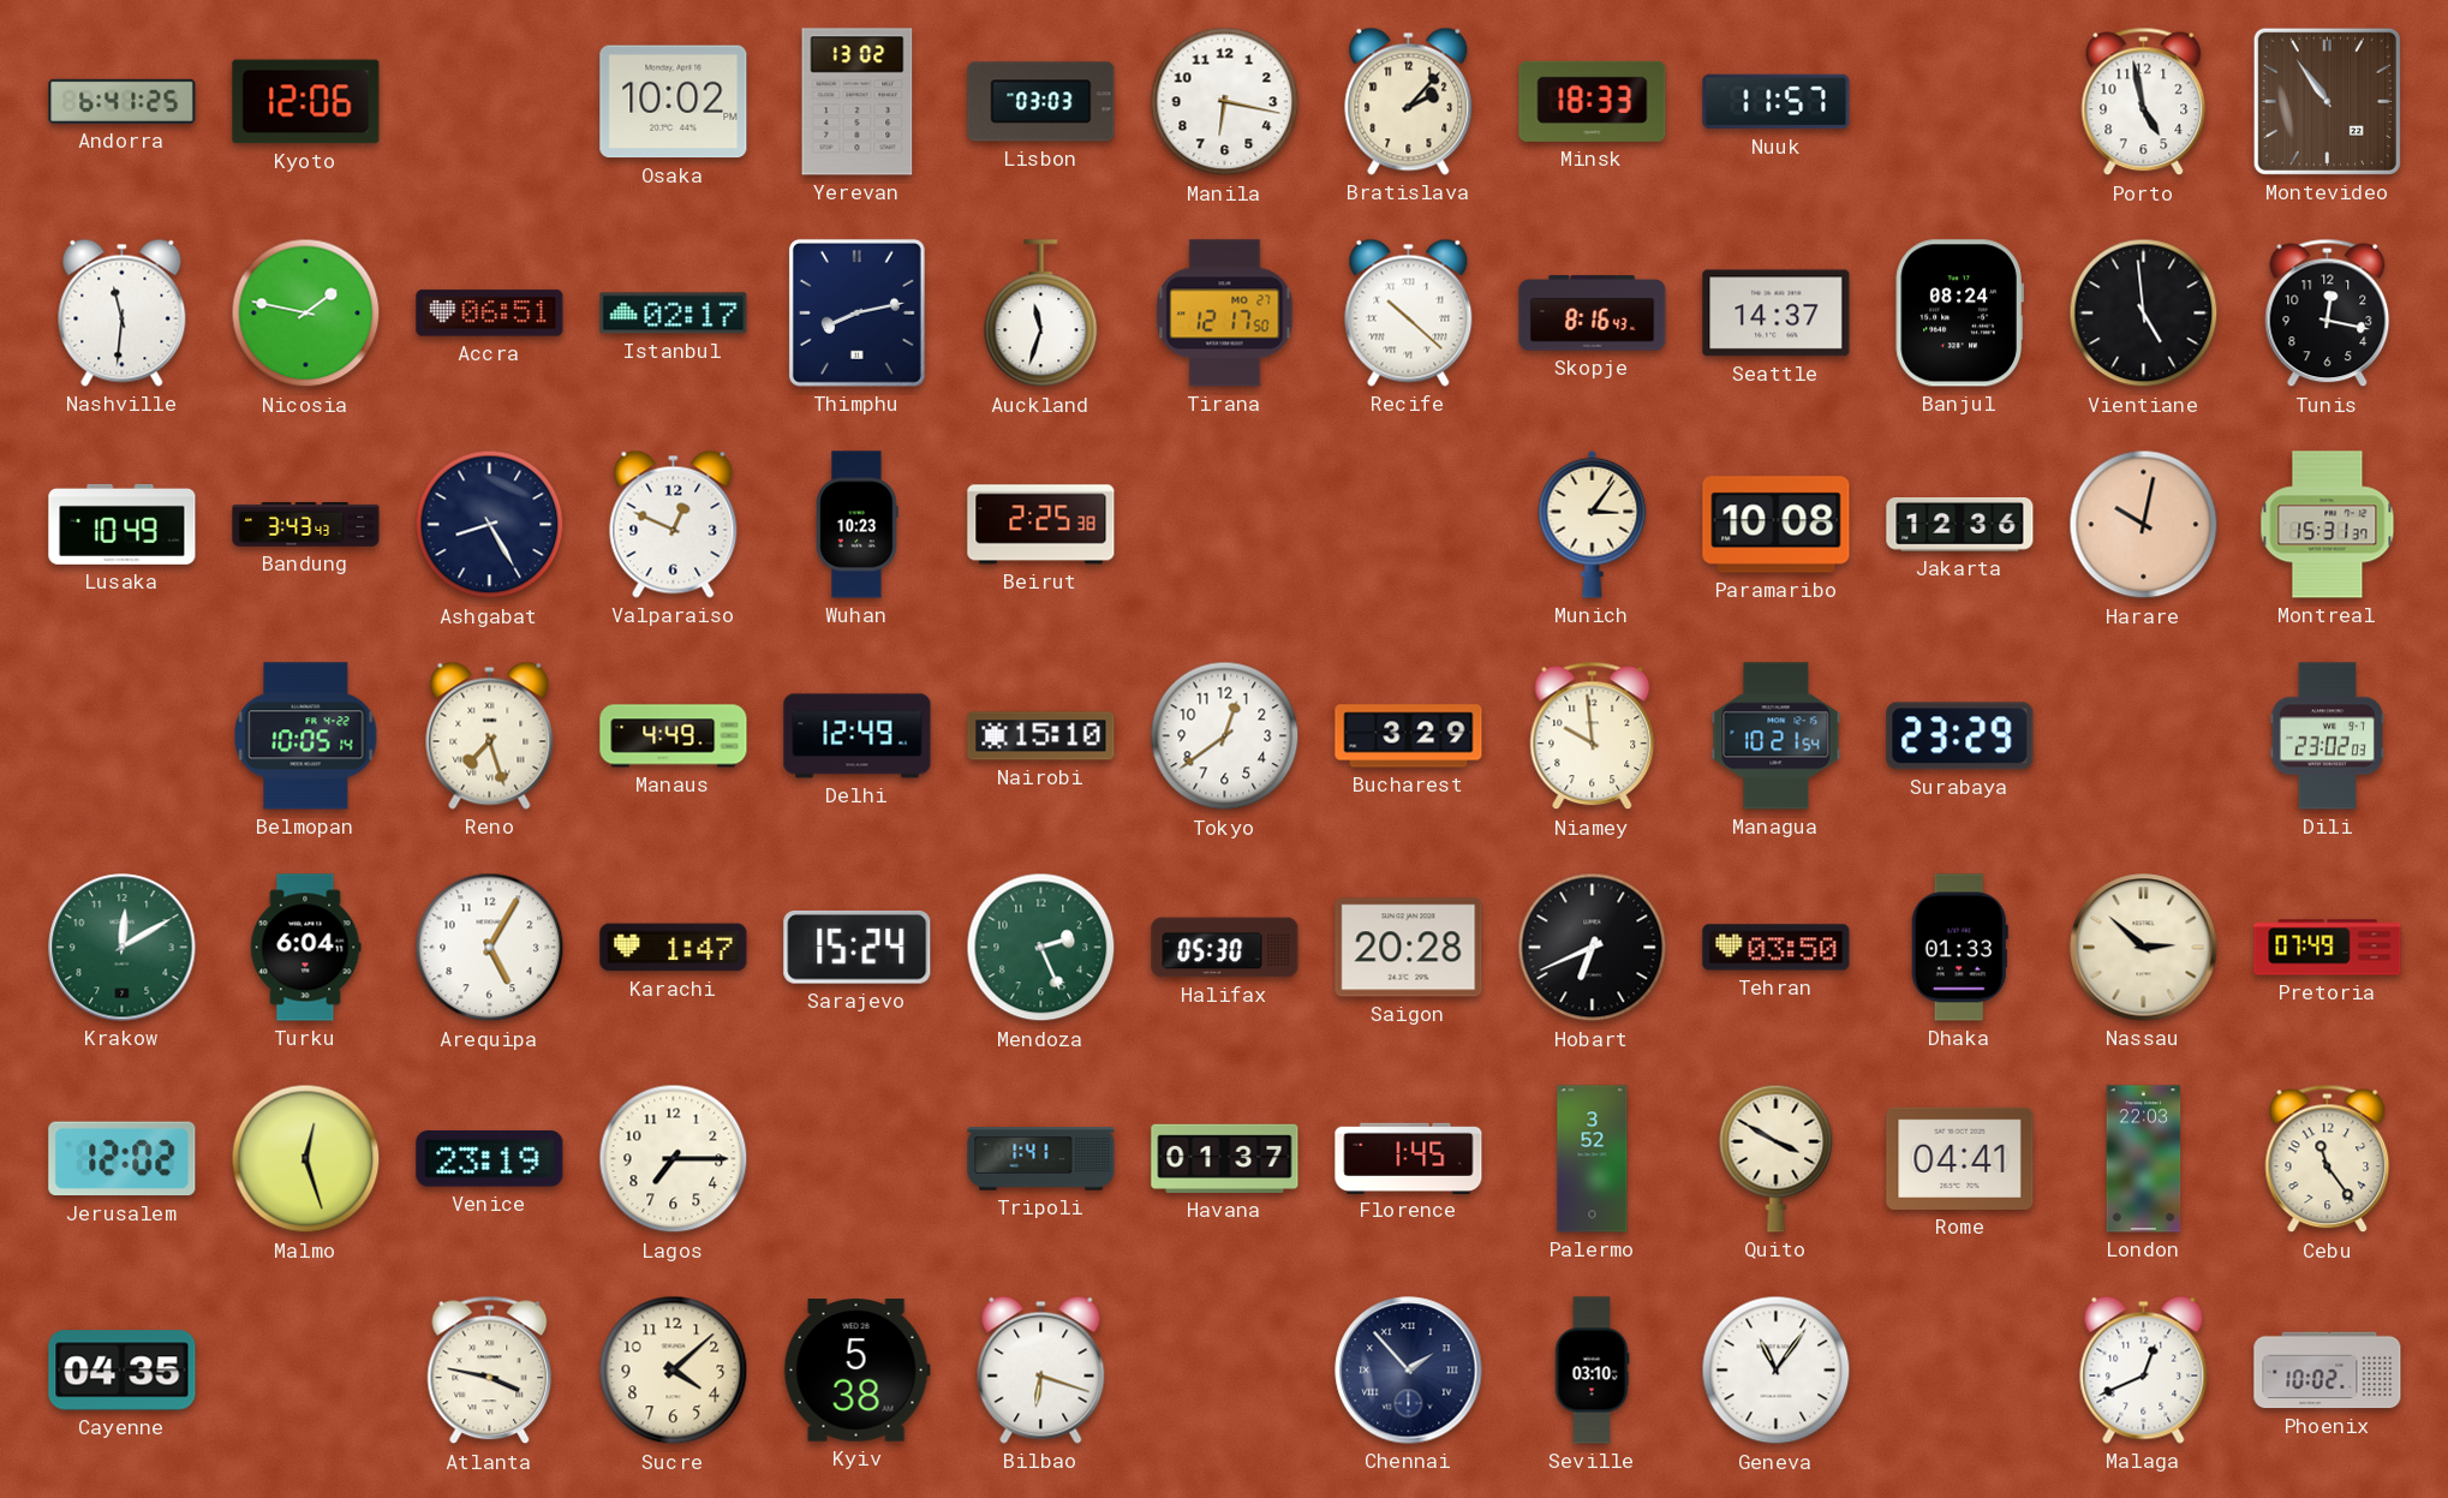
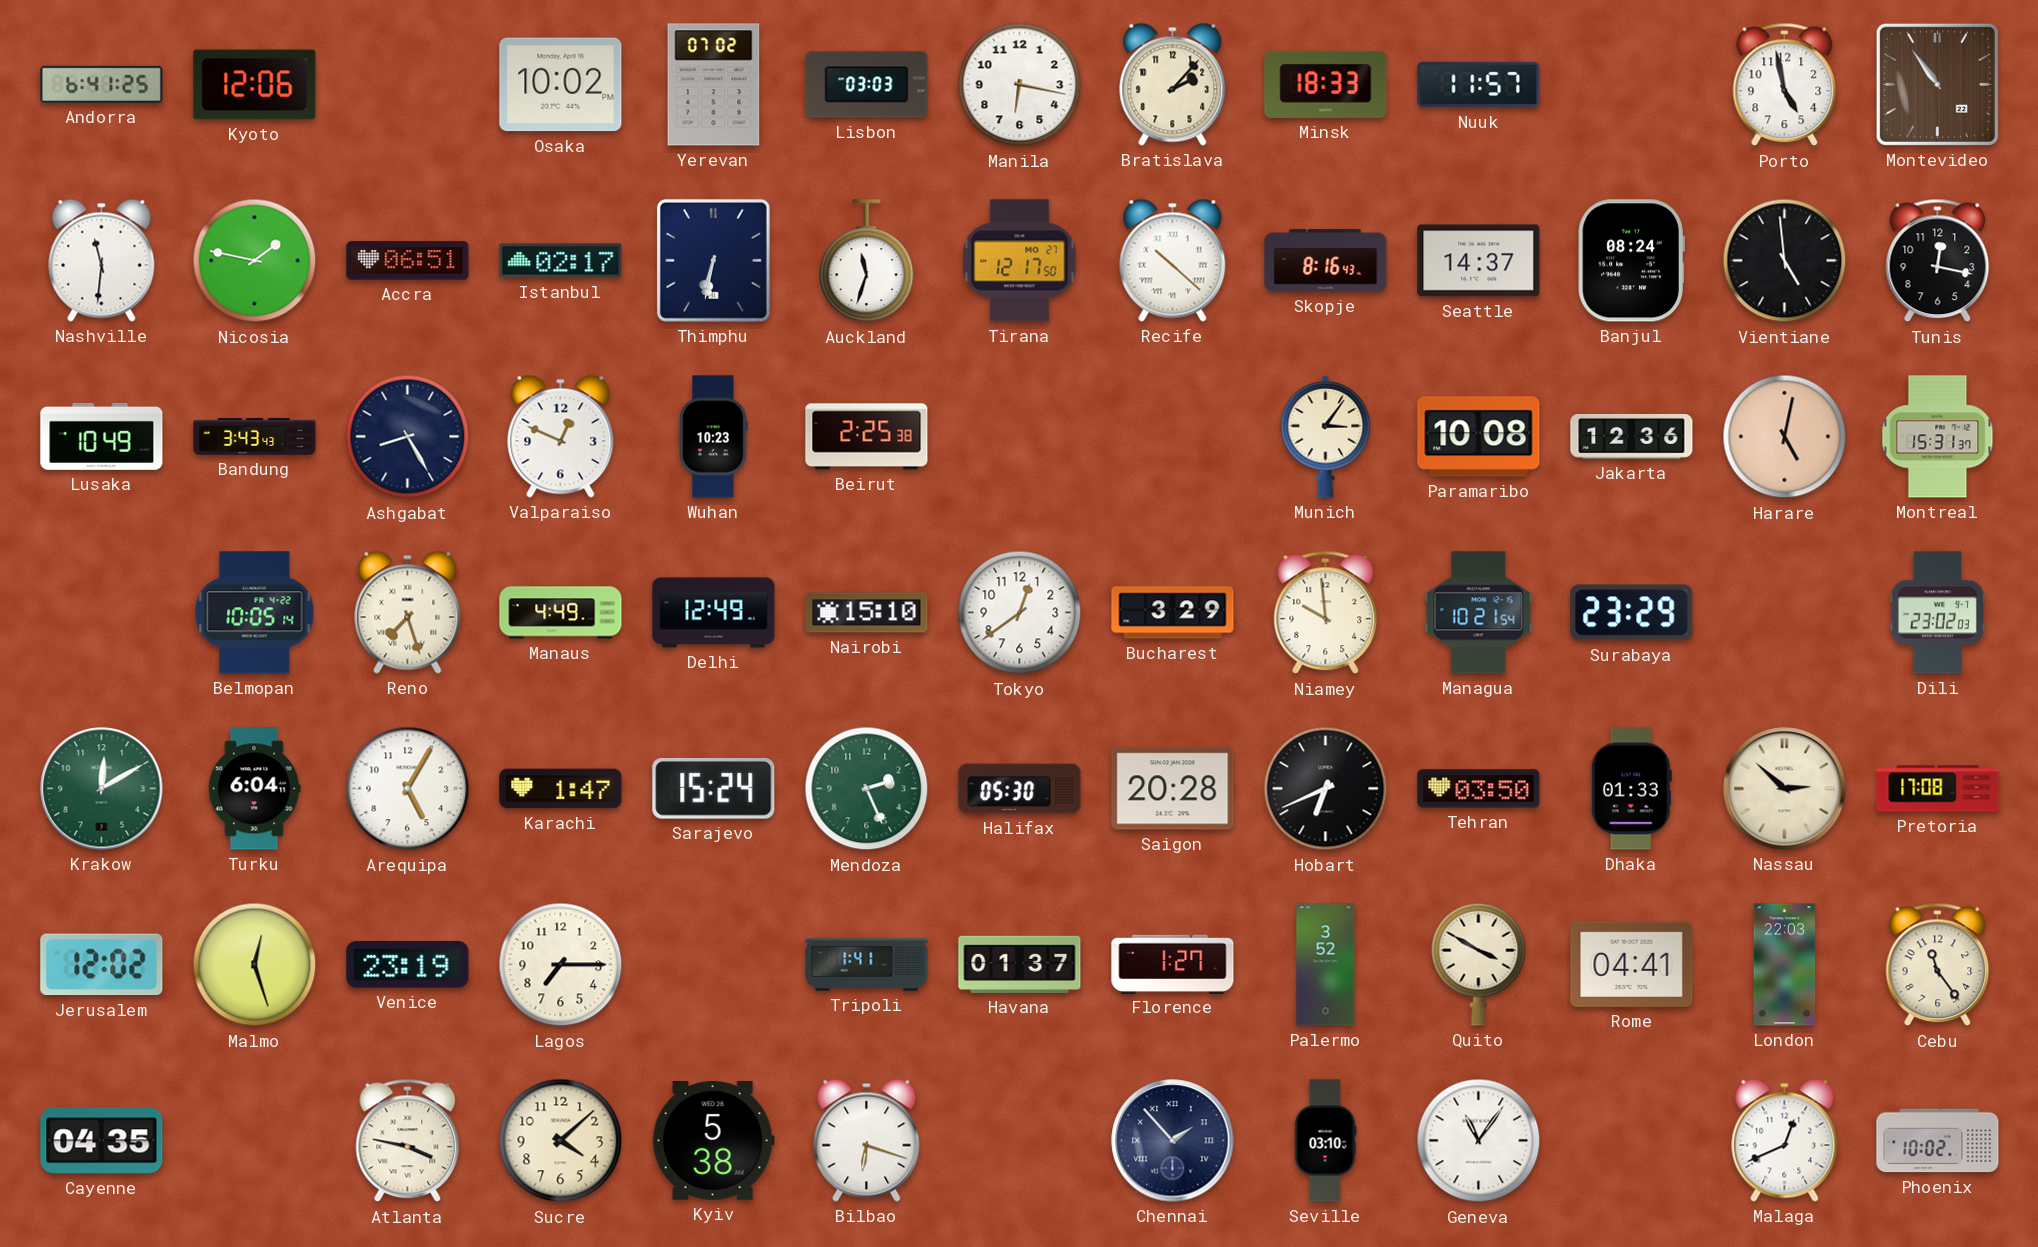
Yerevan: 13:02 -> 07:02 (714, 85)
Thimphu: 8:13 -> 6:32 (713, 260)
Harare: 10:02 -> 5:02 (1785, 437)
Pretoria: 07:49 -> 17:08 (1938, 789)
Florence: 1:45 -> 1:27 (1173, 964)
